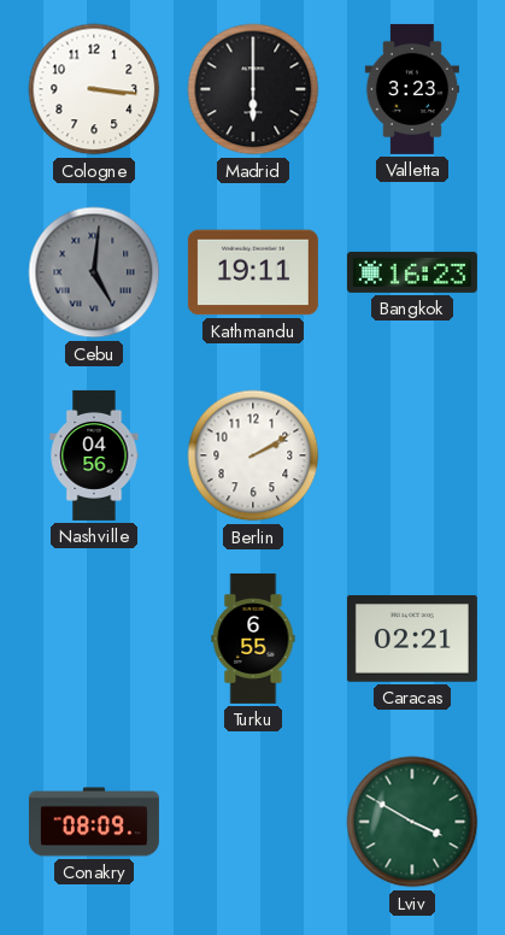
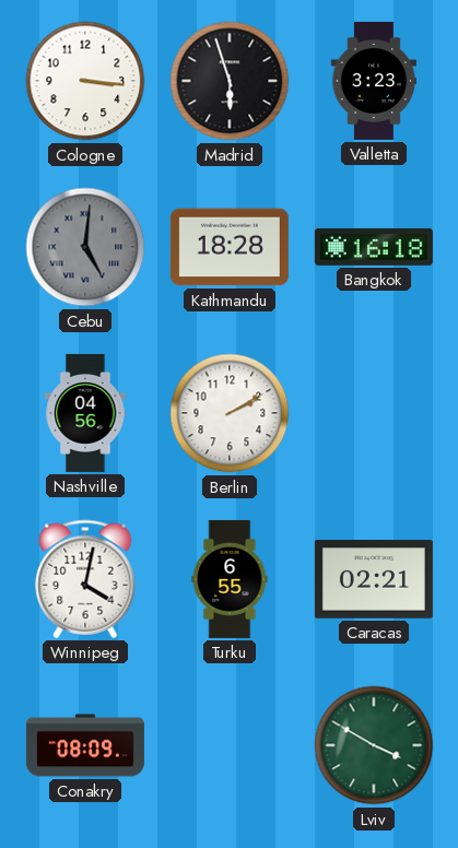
Madrid: 6:00 -> 5:57 (230, 81)
Kathmandu: 19:11 -> 18:28 (230, 247)
Bangkok: 16:23 -> 16:18 (374, 247)
Winnipeg: none -> 4:02 (85, 579)
